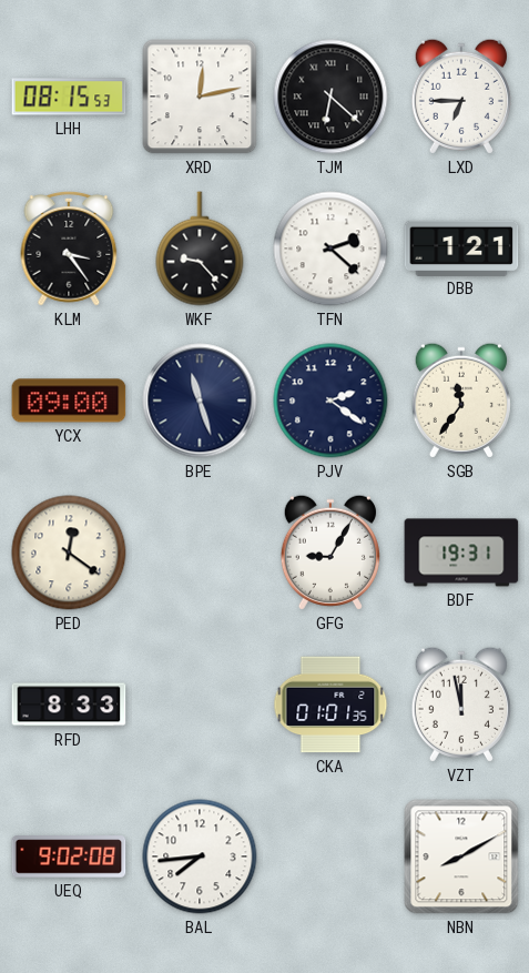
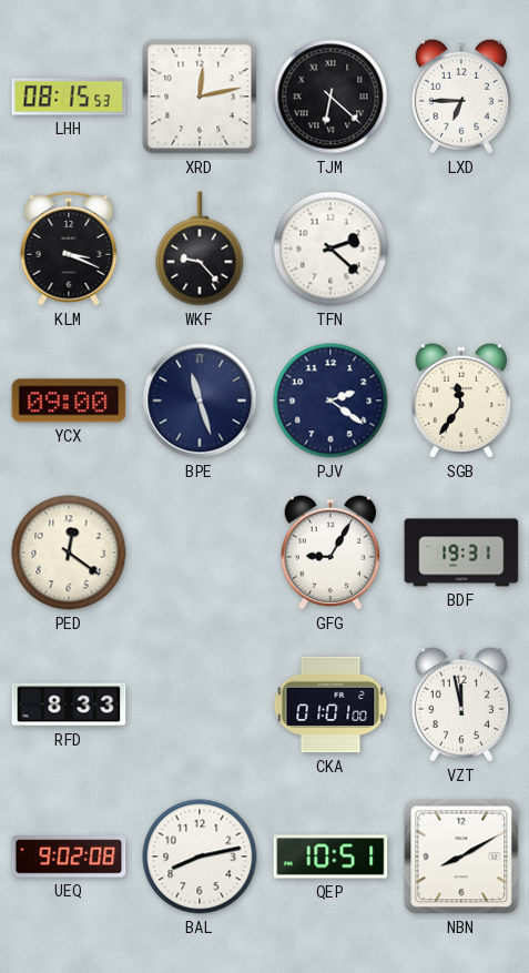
KLM: 3:24 -> 3:19 (69, 249)
DBB: 1:21 -> none (461, 247)
CKA: 01:01:35 -> 01:01:00 (330, 705)
BAL: 7:44 -> 8:13 (200, 857)
QEP: none -> 10:51 (330, 857)
